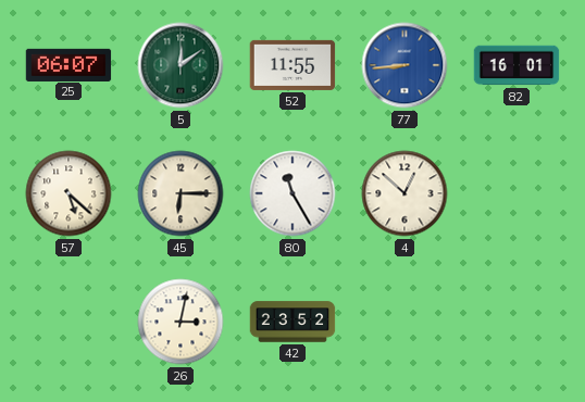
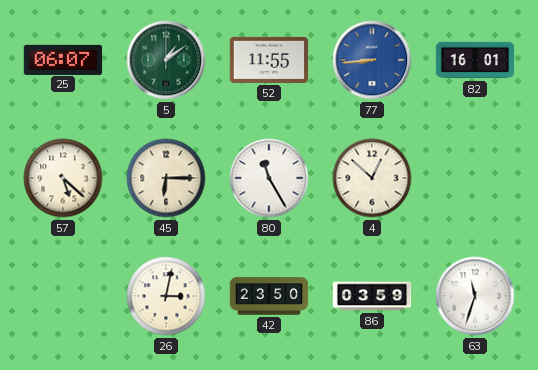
5: 12:09 -> 1:09 (166, 60)
42: 23:52 -> 23:50 (269, 296)
86: none -> 03:59 (372, 296)
63: none -> 11:33 (475, 296)
